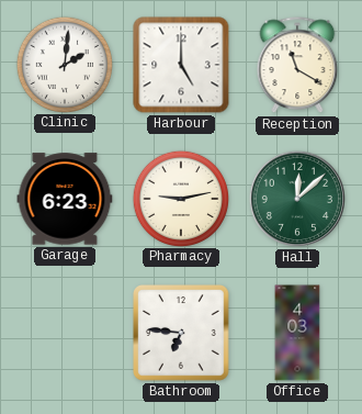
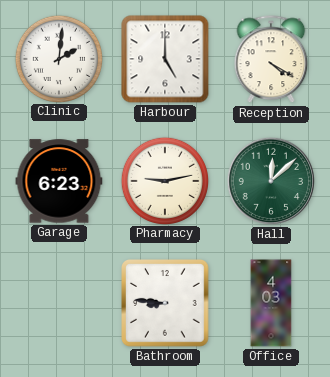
Reception: 11:20 -> 4:20 (271, 60)
Bathroom: 6:46 -> 8:46 (166, 304)
